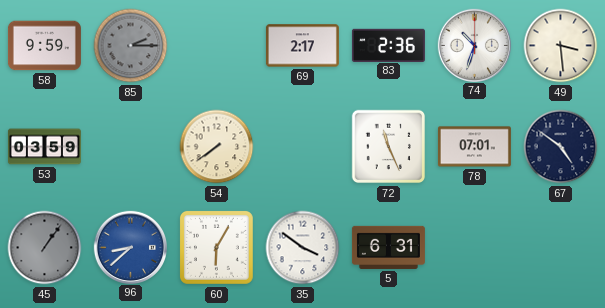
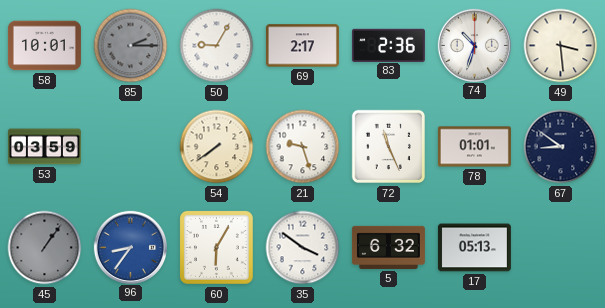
58: 9:59 -> 10:01 (44, 46)
50: none -> 9:05 (217, 46)
21: none -> 9:27 (303, 147)
78: 07:01 -> 01:01 (474, 147)
67: 4:51 -> 8:51 (561, 147)
96: 8:38 -> 8:36 (130, 247)
5: 6:31 -> 6:32 (388, 247)
17: none -> 05:13 (474, 248)
